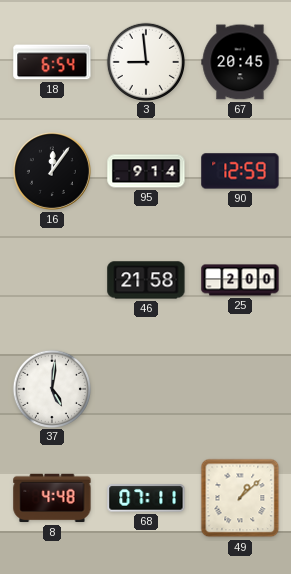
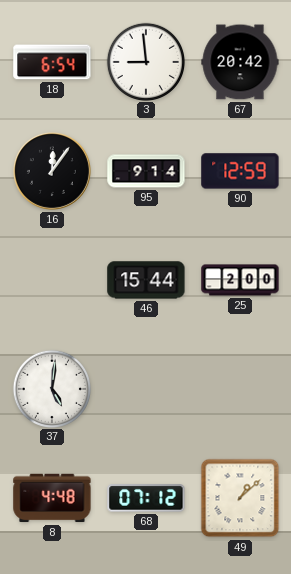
67: 20:45 -> 20:42 (240, 62)
46: 21:58 -> 15:44 (146, 280)
68: 07:11 -> 07:12 (146, 498)
